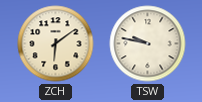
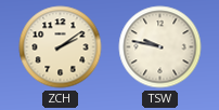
ZCH: 6:09 -> 2:09 (61, 47)
